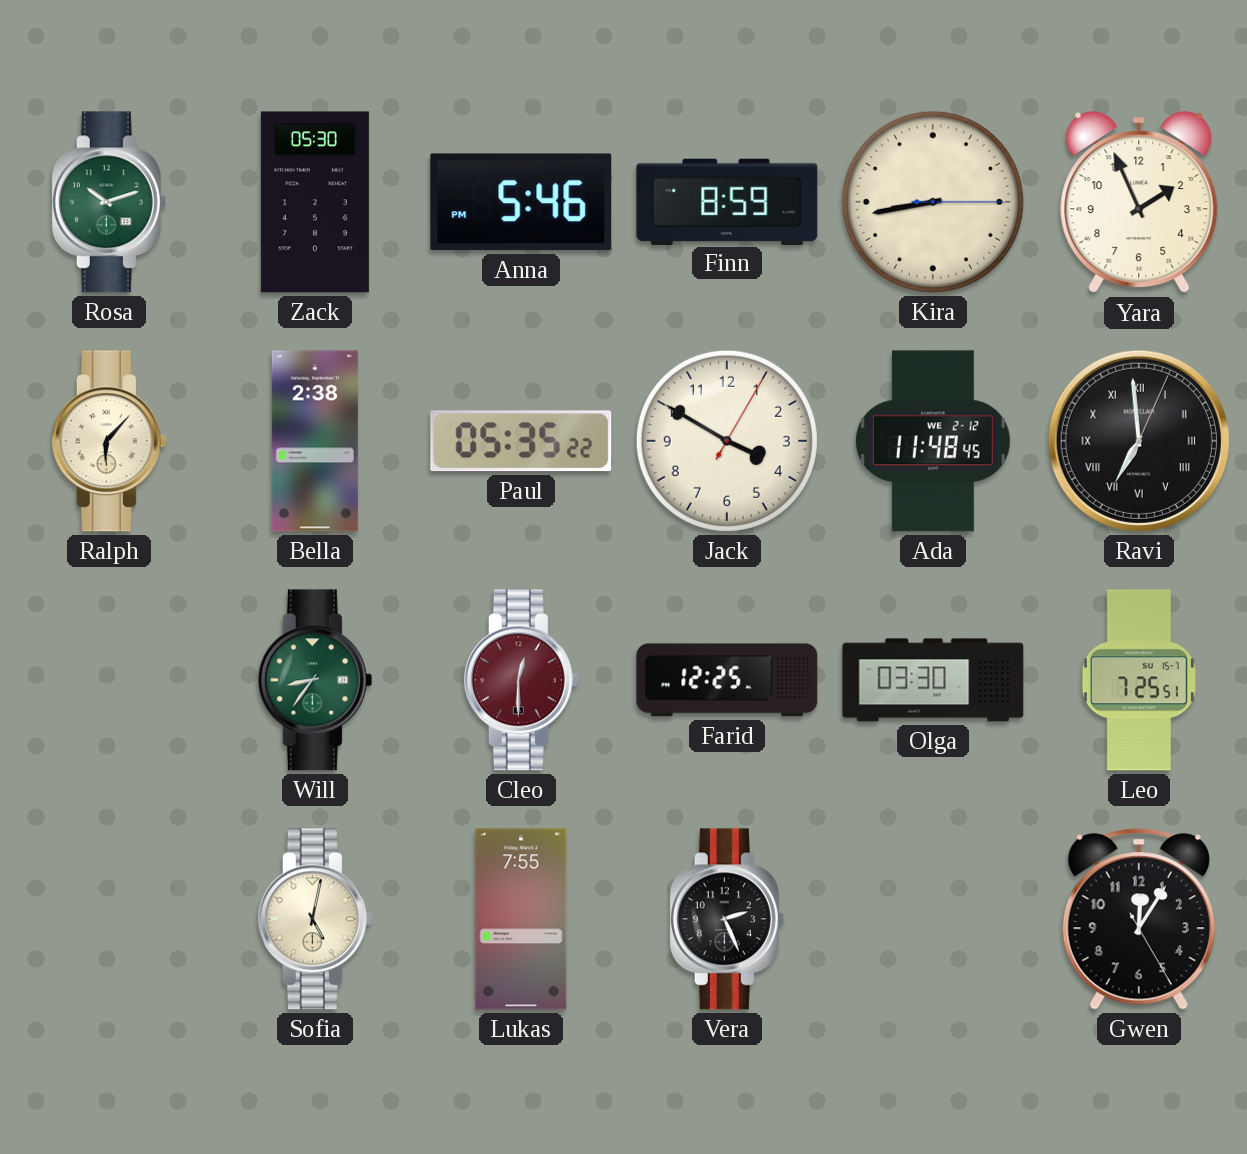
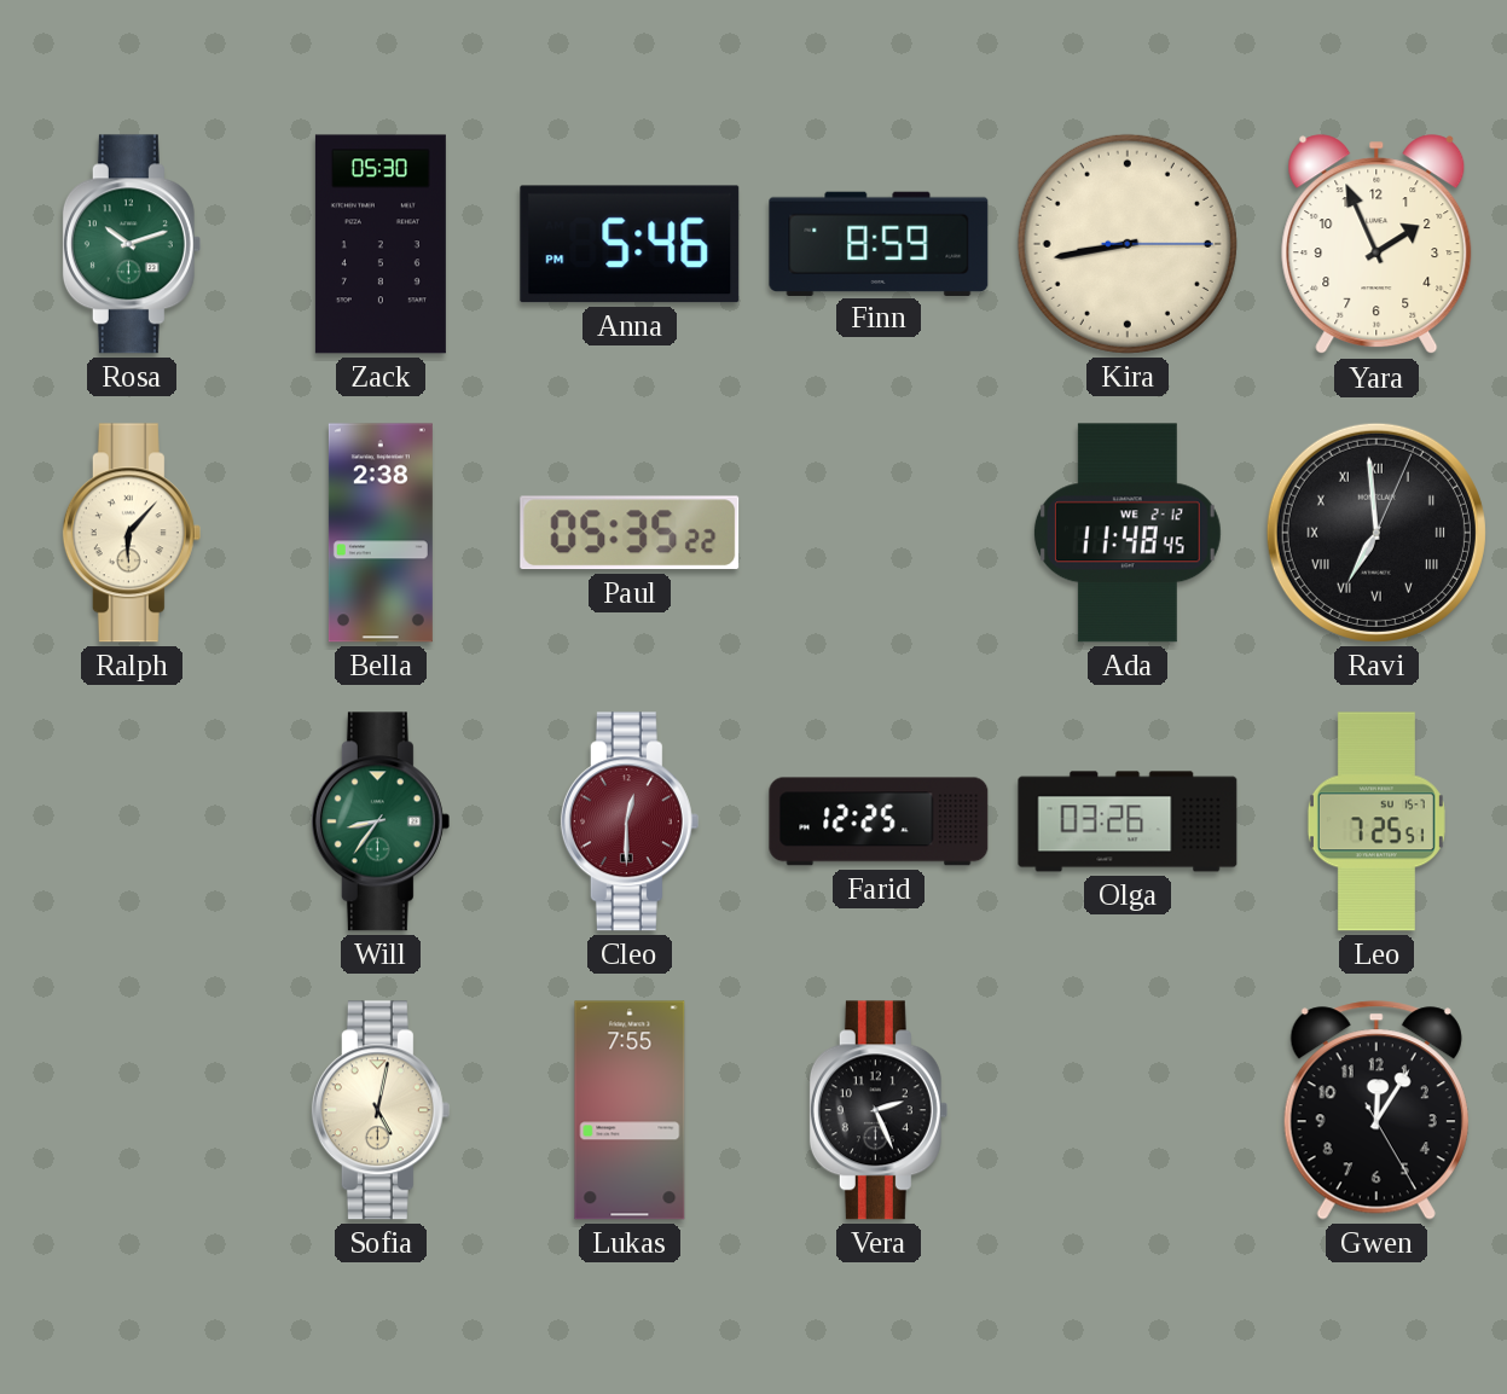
Jack: 3:50 -> none (727, 441)
Olga: 03:30 -> 03:26 (1128, 821)
